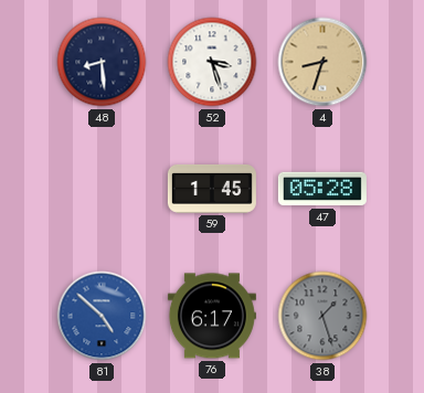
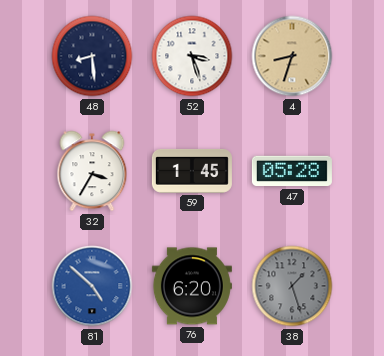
32: none -> 3:35 (92, 171)
76: 6:17 -> 6:20 (192, 286)
